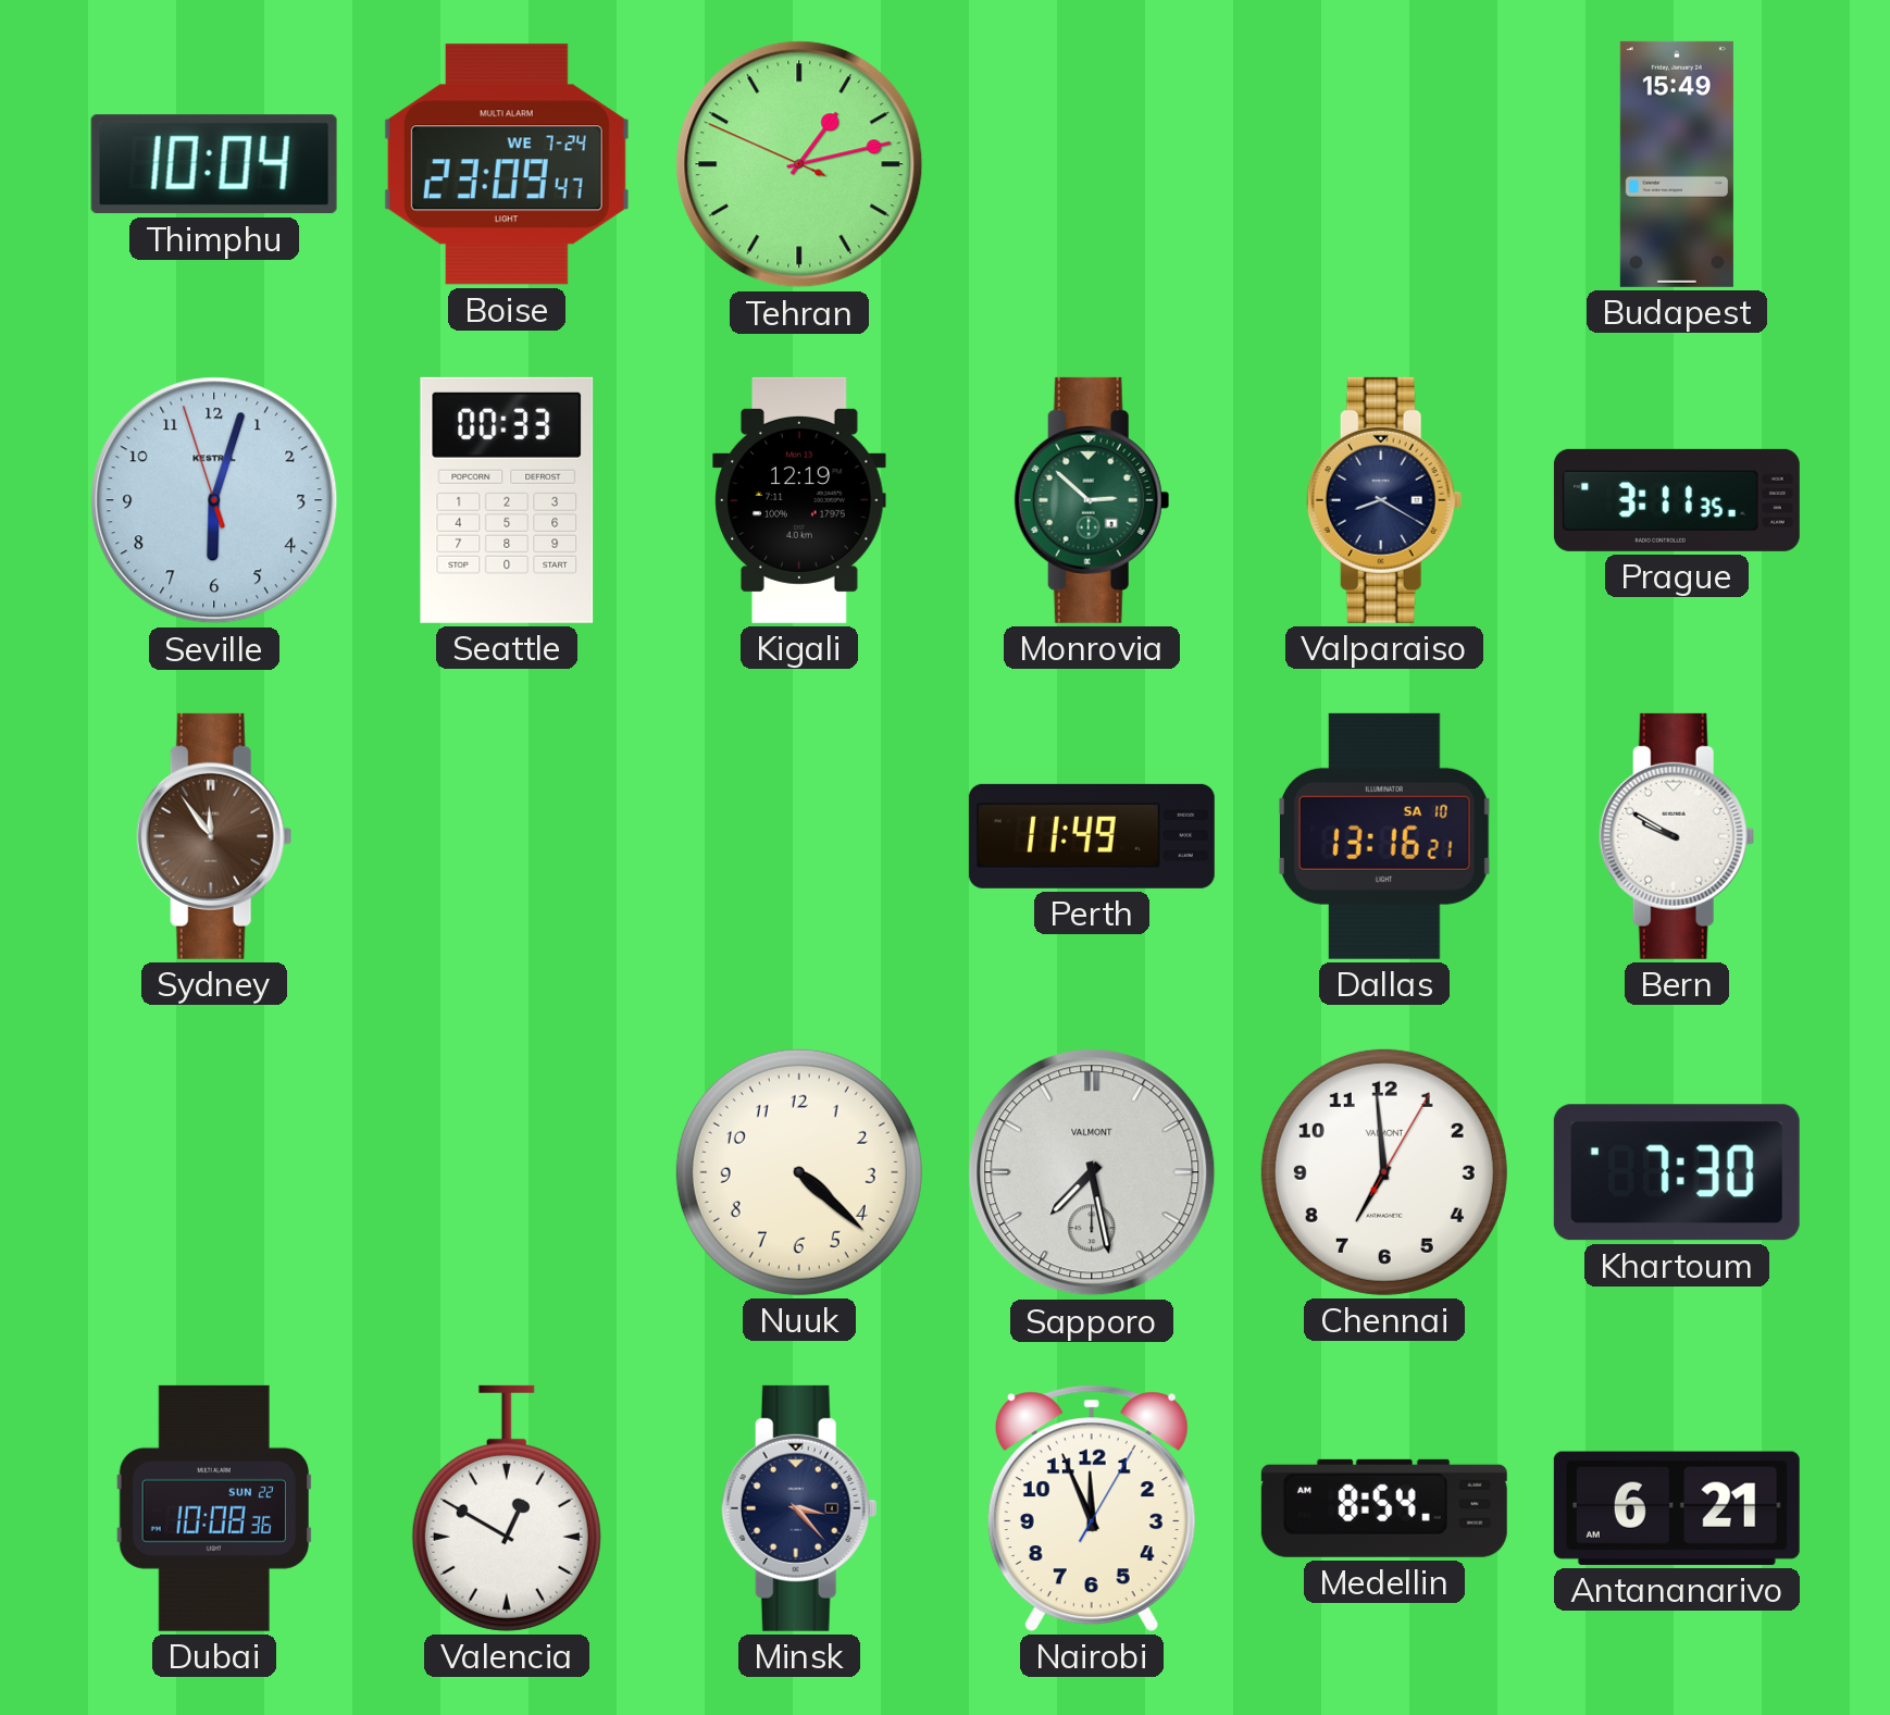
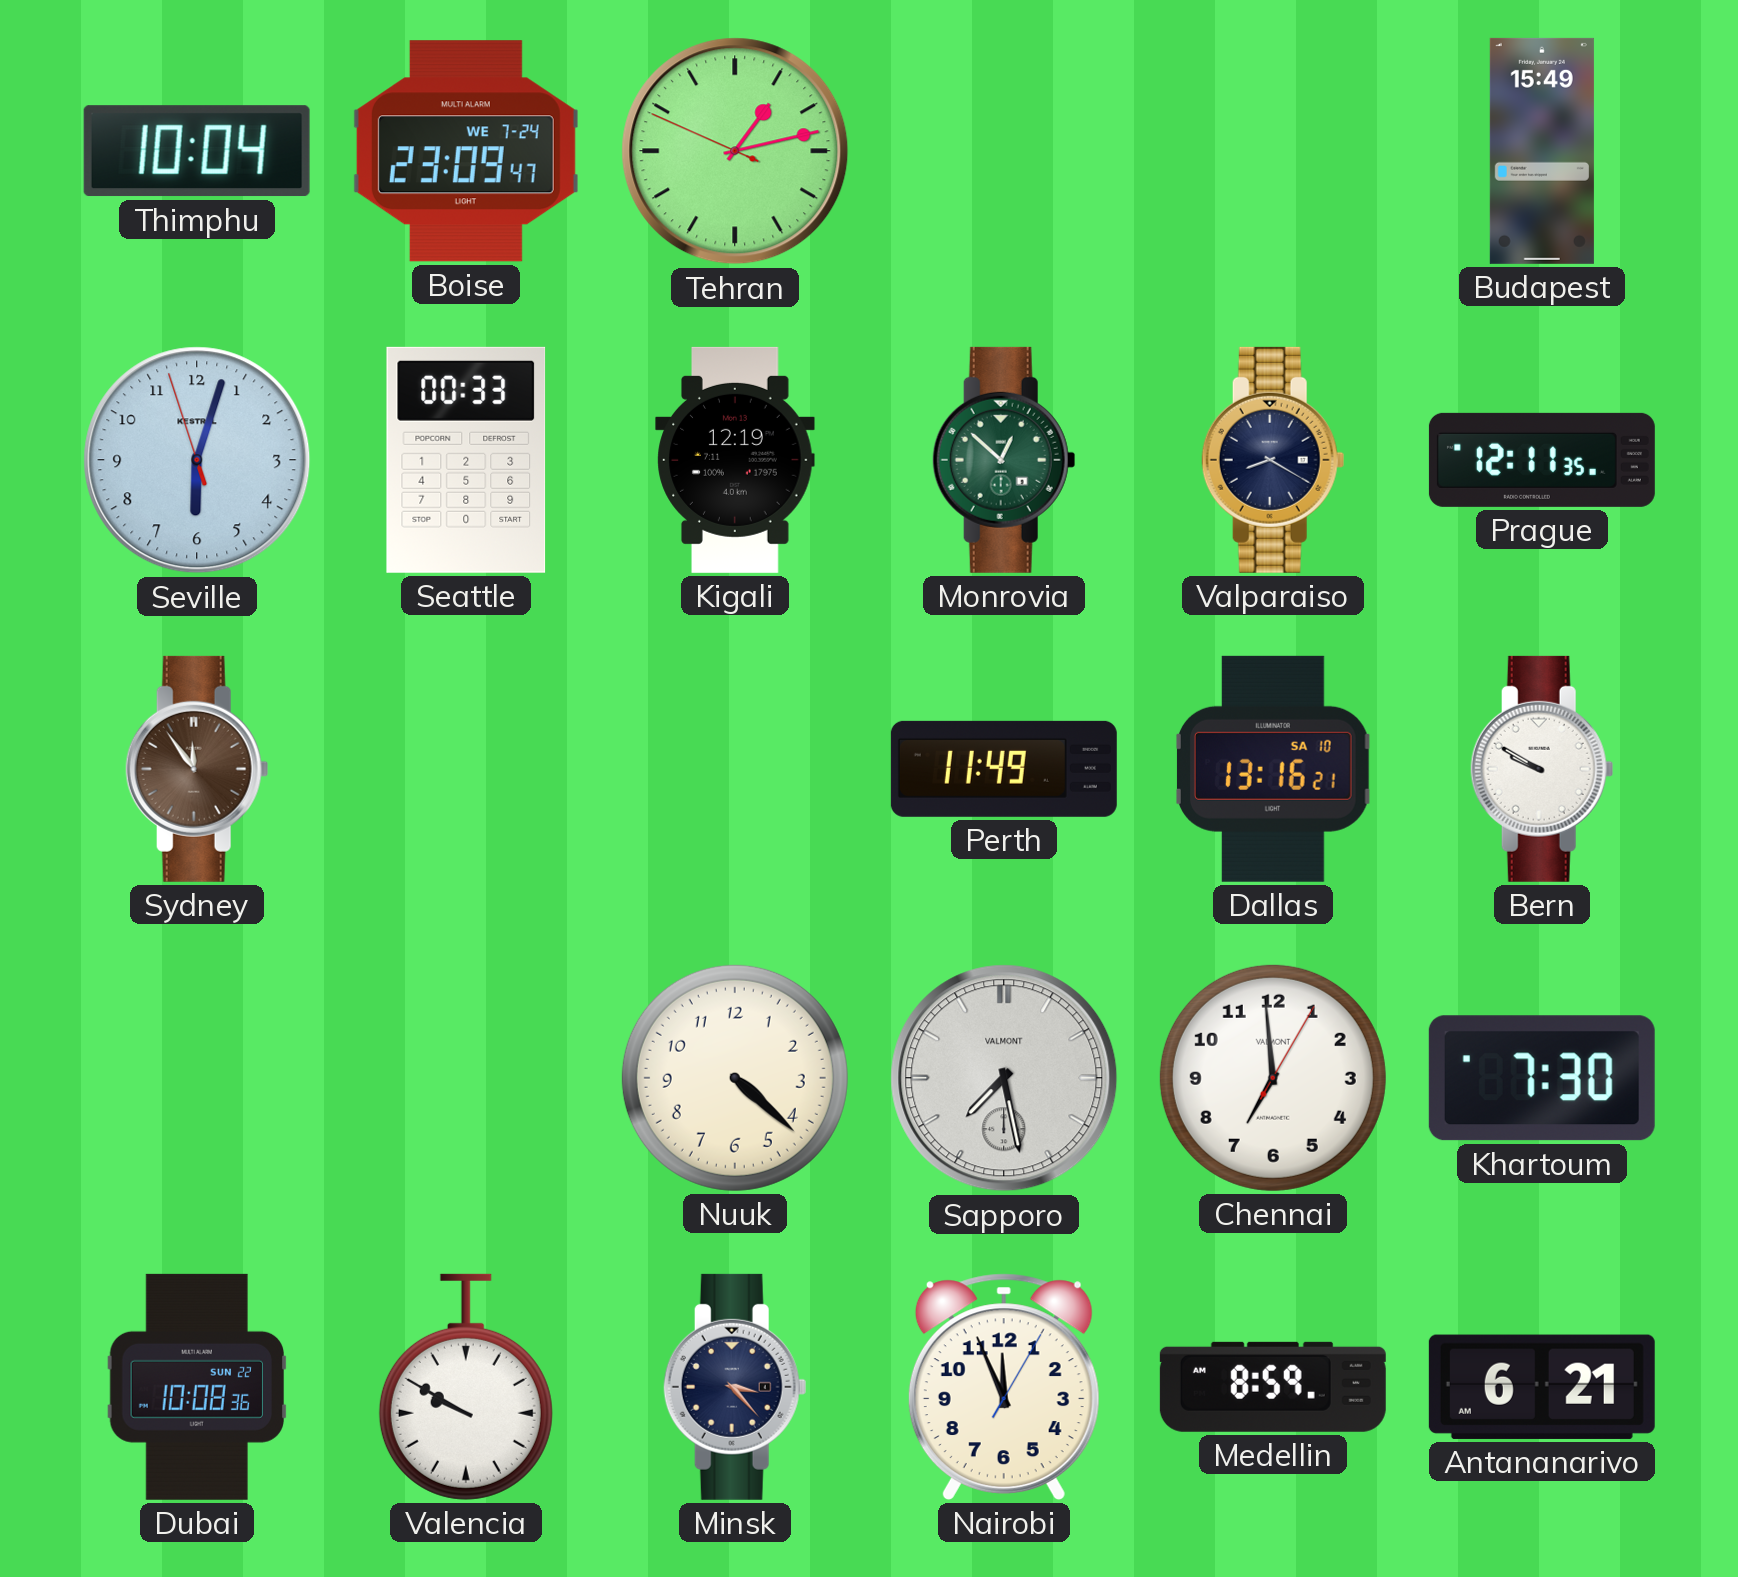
Monrovia: 2:52 -> 12:52 (1004, 460)
Prague: 3:11 -> 12:11 (1542, 460)
Valencia: 12:50 -> 9:50 (466, 1387)
Medellin: 8:54 -> 8:59 (1273, 1387)
